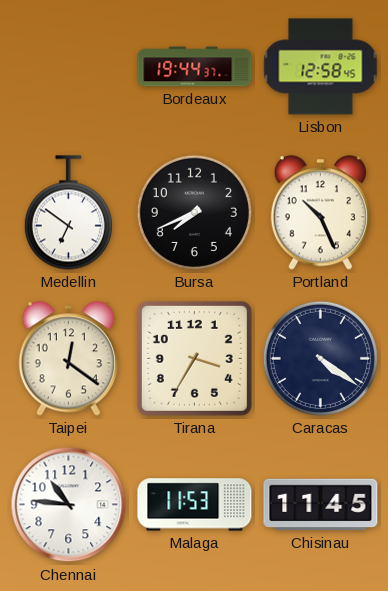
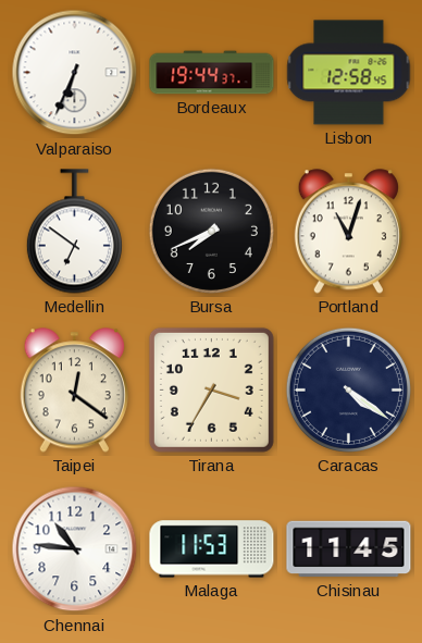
Valparaiso: none -> 6:34 (75, 73)
Portland: 10:26 -> 11:03 (348, 232)
